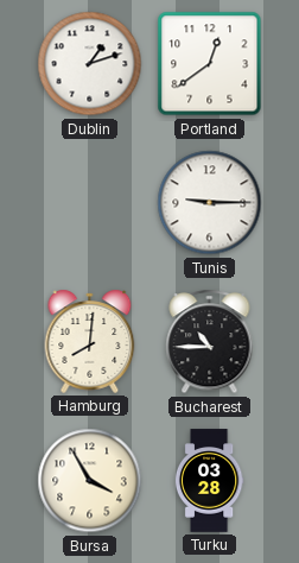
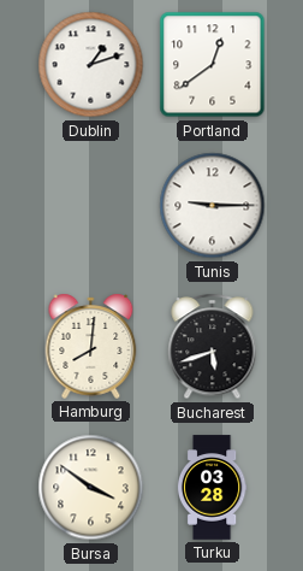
Bucharest: 10:45 -> 5:42 (213, 347)
Bursa: 3:55 -> 3:51 (91, 488)
